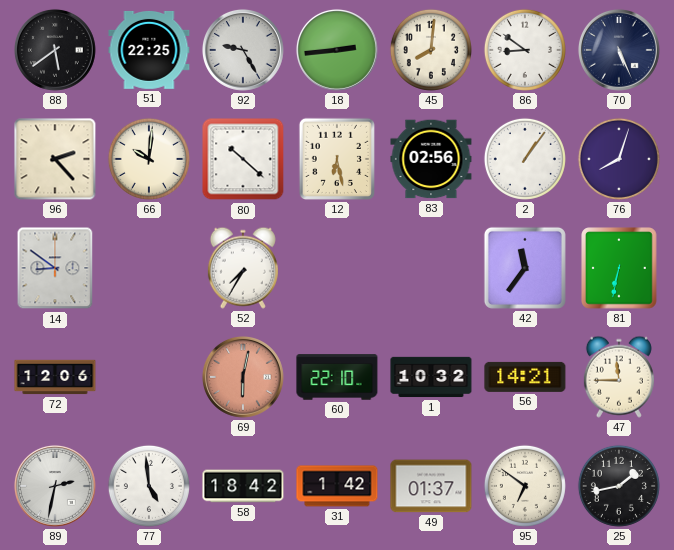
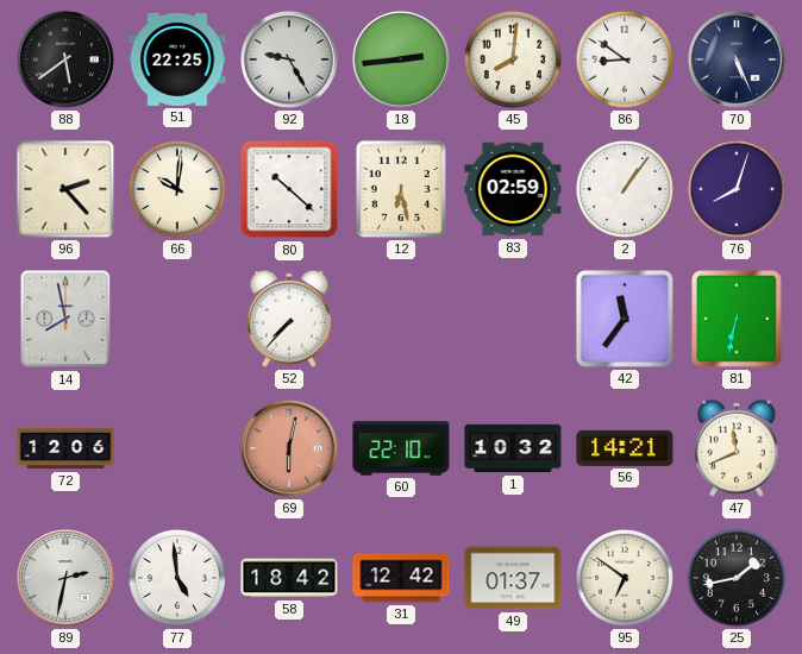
83: 02:56 -> 02:59 (513, 189)
14: 8:51 -> 7:58 (65, 319)
52: 7:35 -> 7:37 (289, 319)
47: 11:45 -> 11:41 (737, 448)
31: 1:42 -> 12:42 (401, 578)
